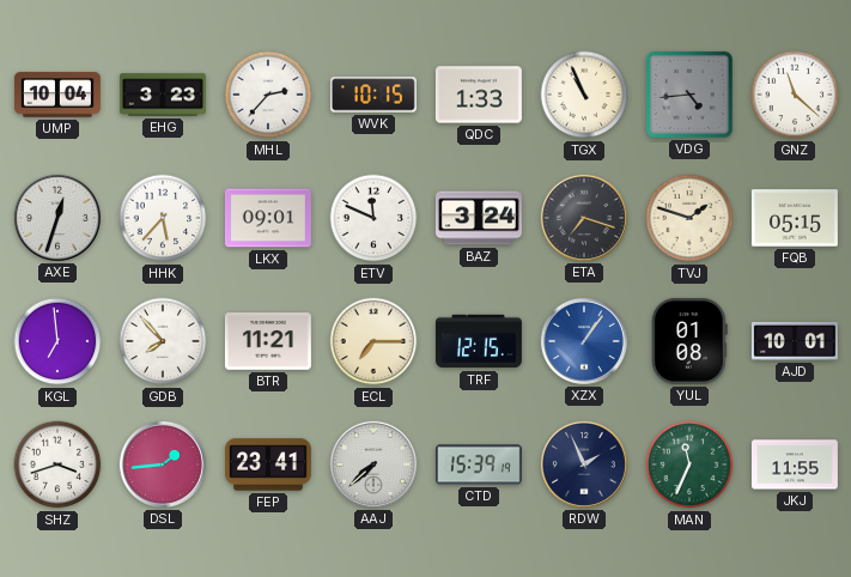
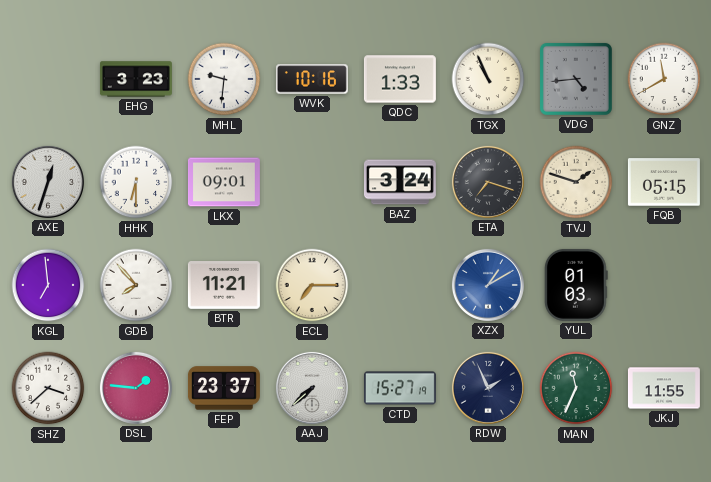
UMP: 10:04 -> none (57, 95)
MHL: 2:37 -> 9:31 (224, 79)
WVK: 10:15 -> 10:16 (312, 79)
GNZ: 11:22 -> 11:40 (664, 79)
HHK: 5:37 -> 6:30 (136, 182)
ETV: 11:49 -> none (373, 218)
TRF: 12:15 -> none (479, 341)
XZX: 1:06 -> 1:10 (488, 285)
YUL: 01:08 -> 01:03 (576, 285)
AJD: 10:01 -> none (795, 341)
SHZ: 3:42 -> 3:38 (48, 388)
DSL: 1:44 -> 1:46 (136, 388)
FEP: 23:41 -> 23:37 (224, 388)
CTD: 15:39 -> 15:27 (400, 388)
